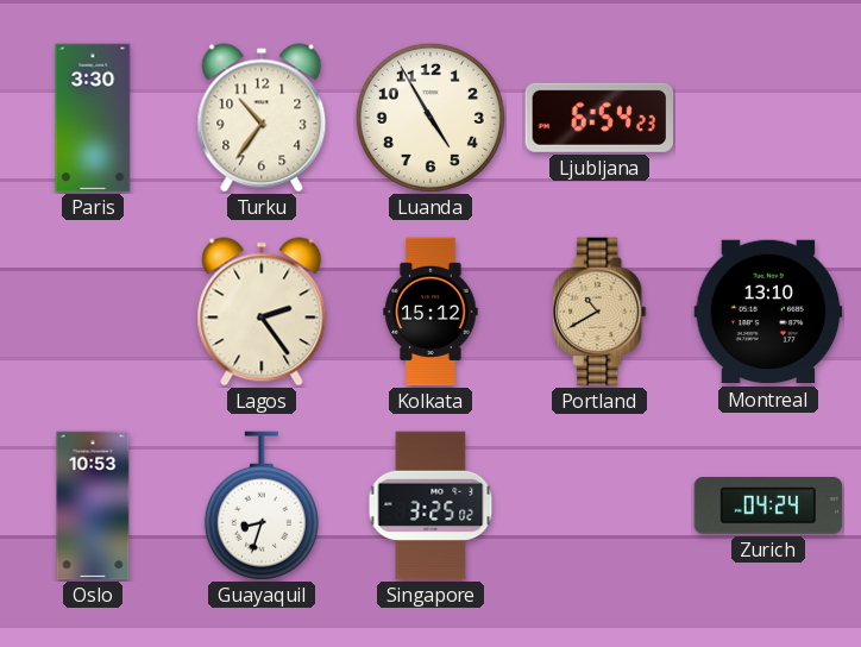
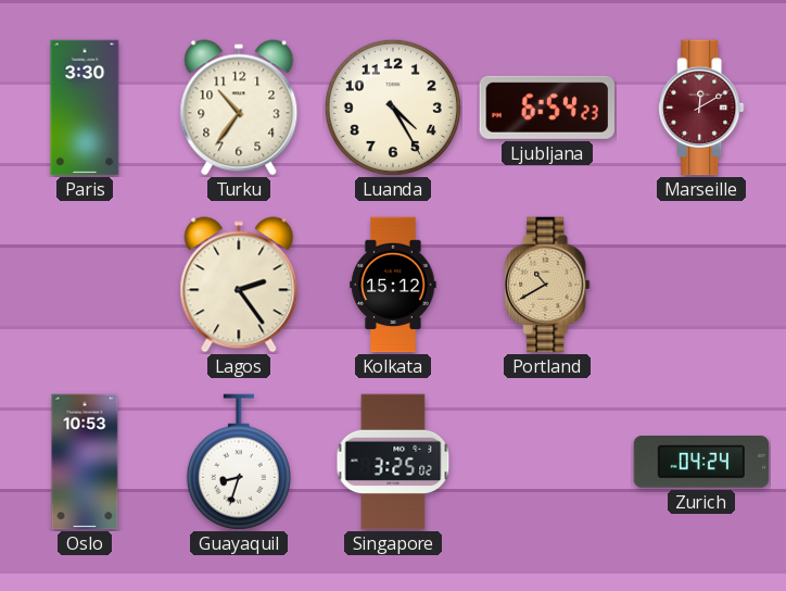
Luanda: 4:55 -> 4:25 (393, 108)
Marseille: none -> 12:10 (701, 108)
Montreal: 13:10 -> none (768, 312)
